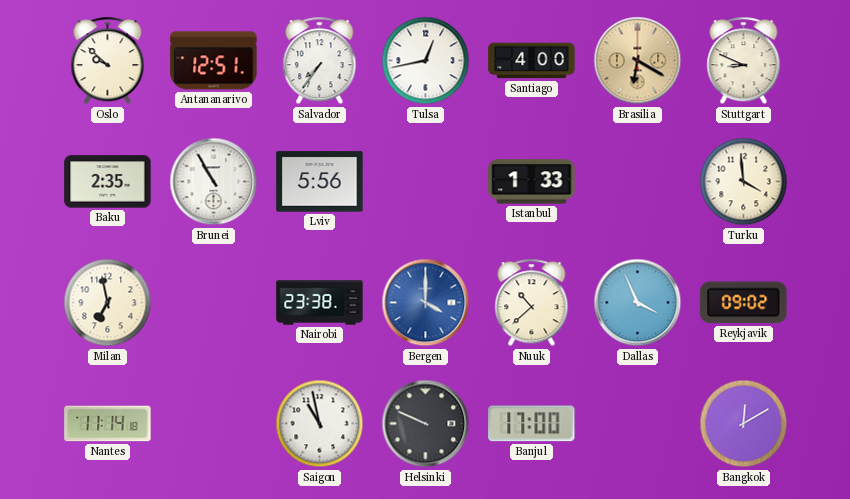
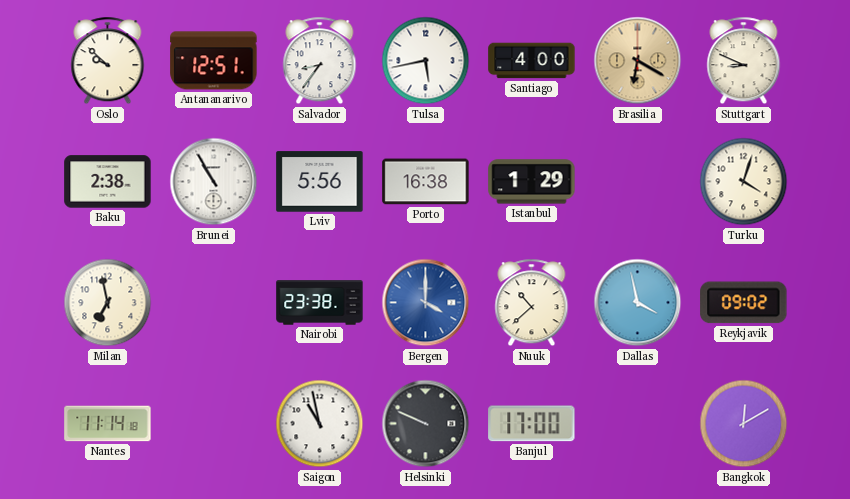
Salvador: 7:36 -> 8:36 (320, 61)
Tulsa: 12:43 -> 5:43 (426, 61)
Baku: 2:35 -> 2:38 (108, 182)
Porto: none -> 16:38 (426, 182)
Istanbul: 1:33 -> 1:29 (532, 182)
Turku: 3:59 -> 4:03 (744, 182)
Dallas: 3:56 -> 3:58 (638, 303)
